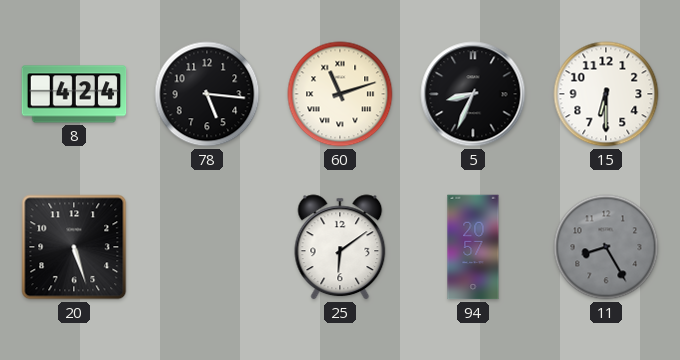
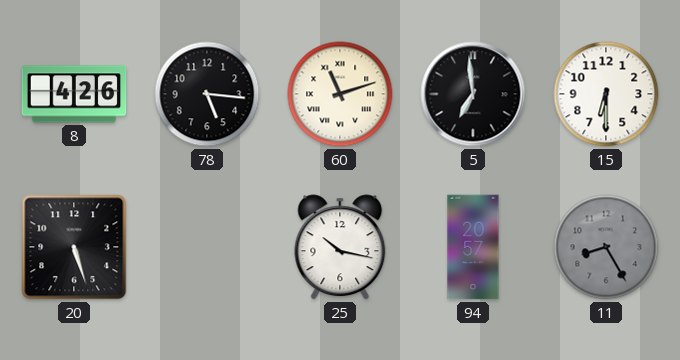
8: 4:24 -> 4:26 (74, 94)
5: 8:34 -> 6:59 (473, 94)
25: 6:09 -> 10:17 (340, 247)
